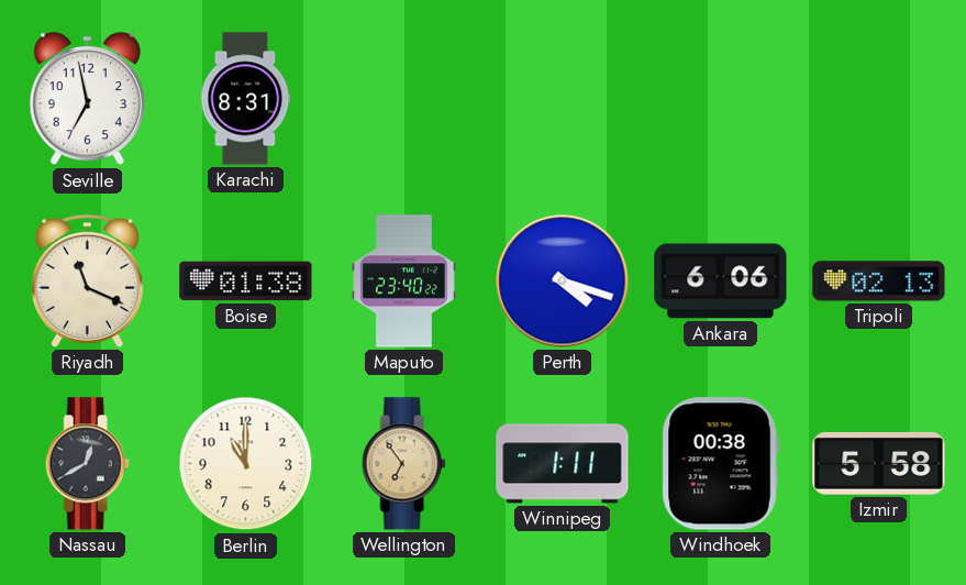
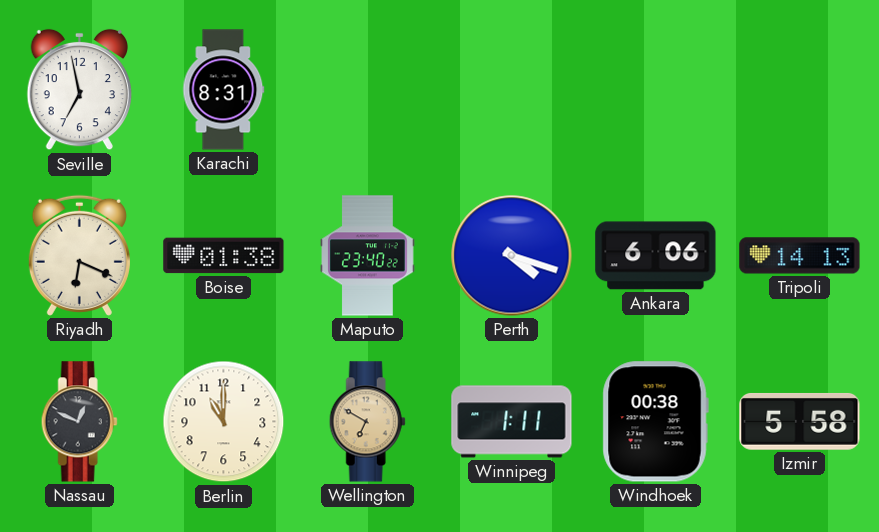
Riyadh: 11:19 -> 6:19 (79, 255)
Tripoli: 02:13 -> 14:13 (800, 256)
Nassau: 12:40 -> 12:49 (79, 422)
Wellington: 6:54 -> 6:50 (367, 422)
